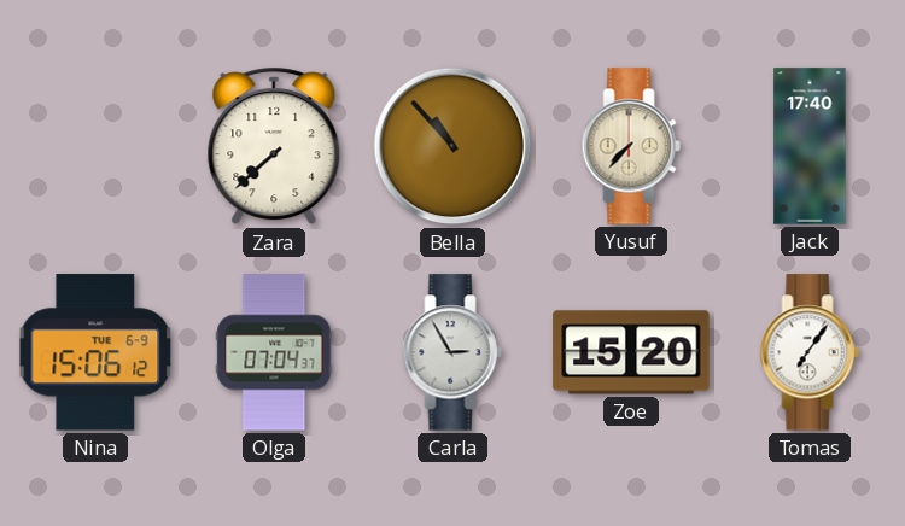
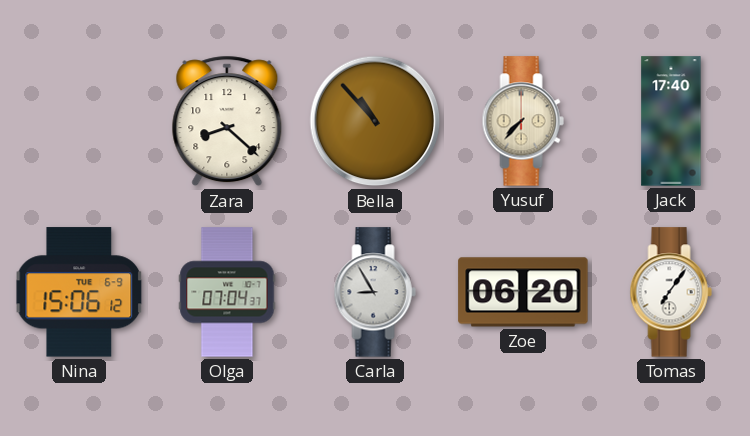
Zara: 7:38 -> 8:22 (227, 121)
Carla: 2:55 -> 8:55 (375, 292)
Zoe: 15:20 -> 06:20 (523, 292)
